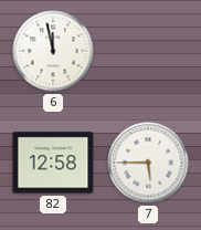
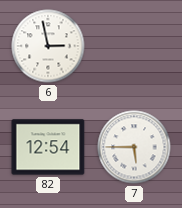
6: 11:58 -> 2:58 (48, 46)
82: 12:58 -> 12:54 (48, 147)
